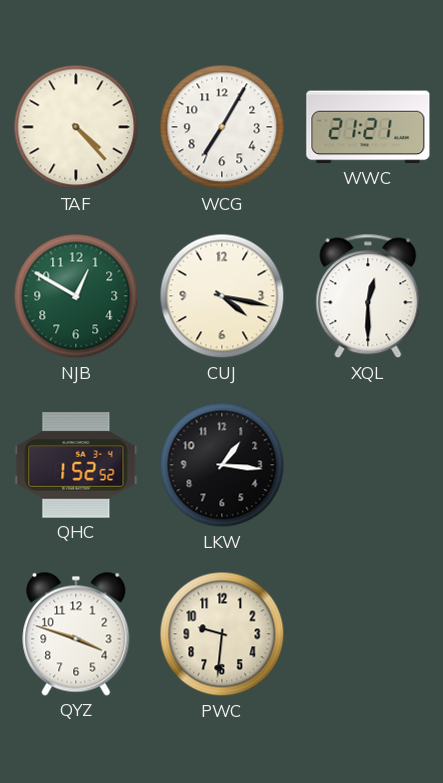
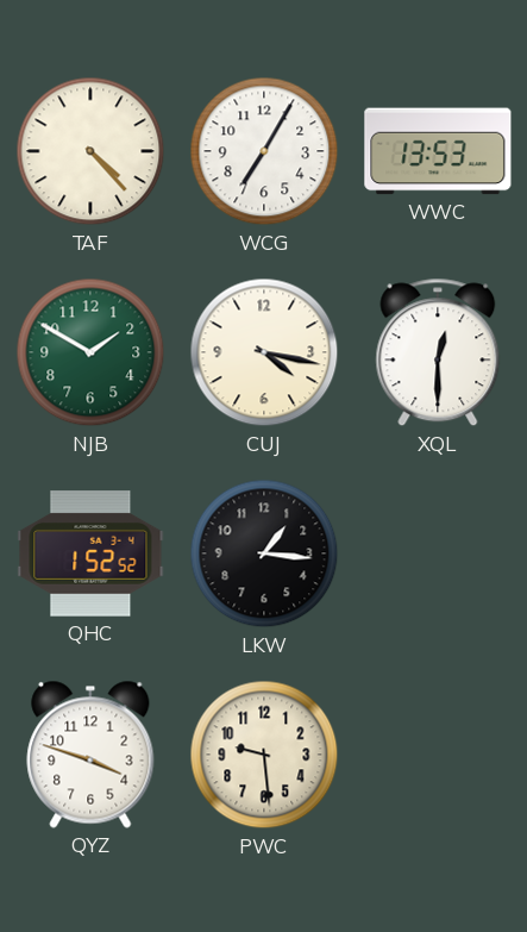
WWC: 21:21 -> 13:53 (438, 151)
NJB: 12:50 -> 1:50 (90, 352)
PWC: 9:31 -> 9:29 (264, 755)
